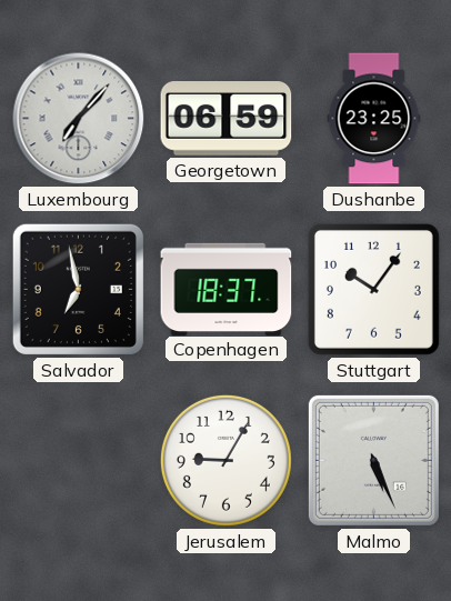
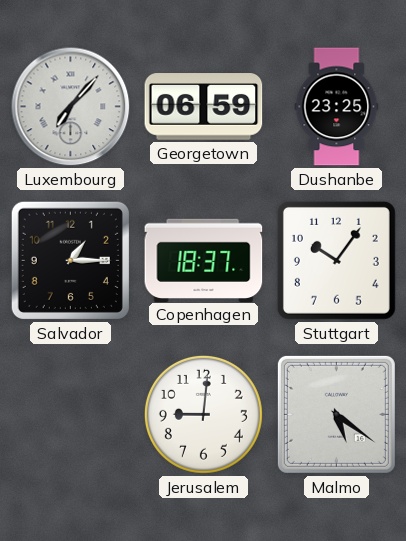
Salvador: 6:58 -> 1:15 (70, 260)
Jerusalem: 9:05 -> 9:01 (203, 414)
Malmo: 5:26 -> 5:21 (336, 414)
